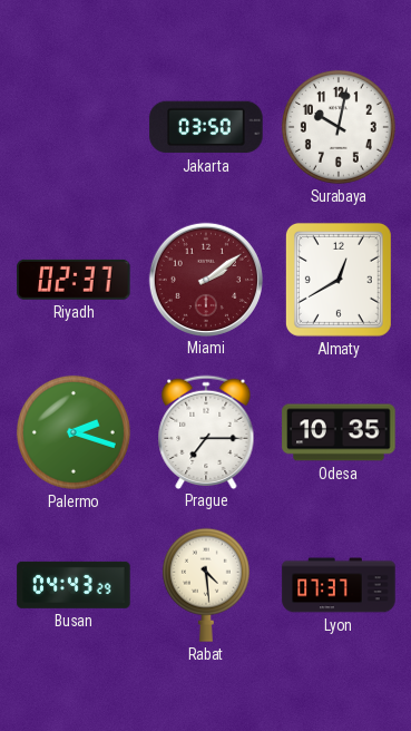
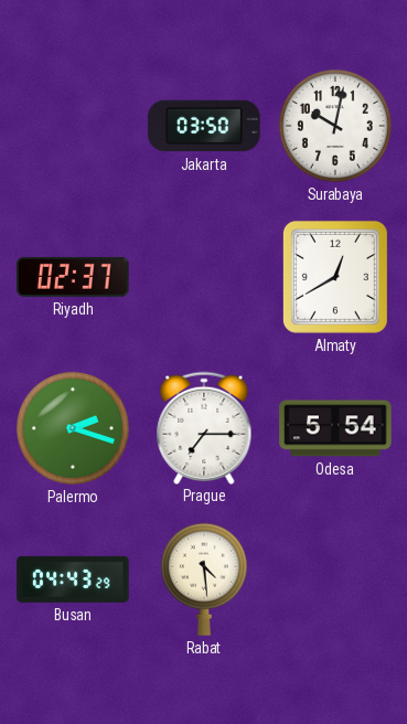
Miami: 2:09 -> none (205, 279)
Odesa: 10:35 -> 5:54 (335, 428)
Lyon: 07:37 -> none (339, 585)
